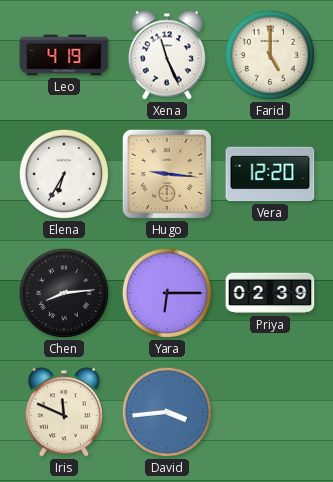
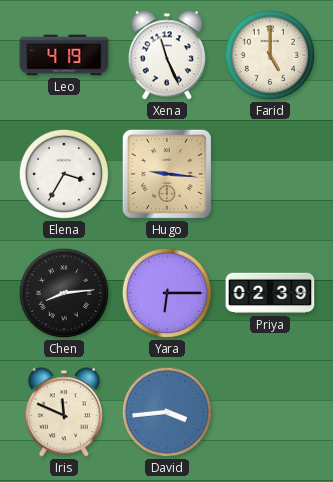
Elena: 6:35 -> 3:35 (64, 174)
Vera: 12:20 -> none (270, 174)
